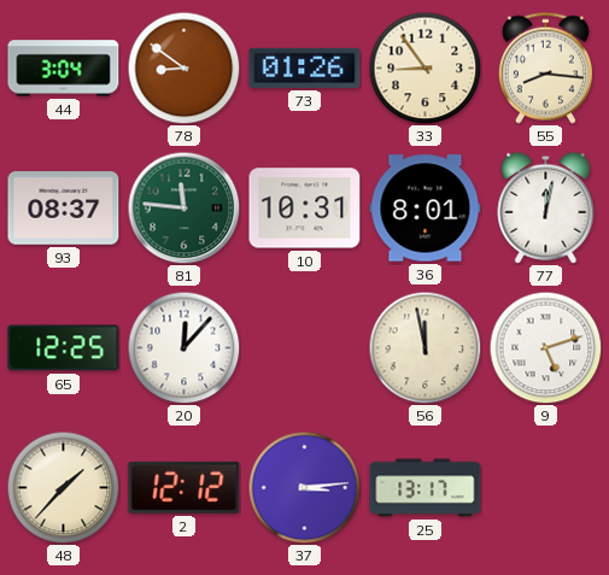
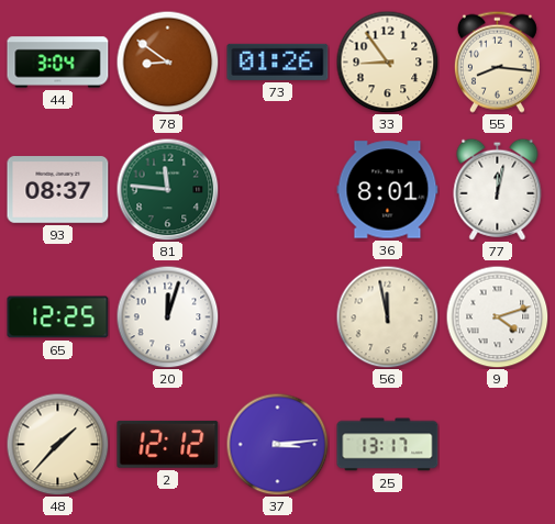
10: 10:31 -> none (305, 209)
20: 12:07 -> 12:03 (167, 316)
9: 5:12 -> 4:12 (497, 316)
